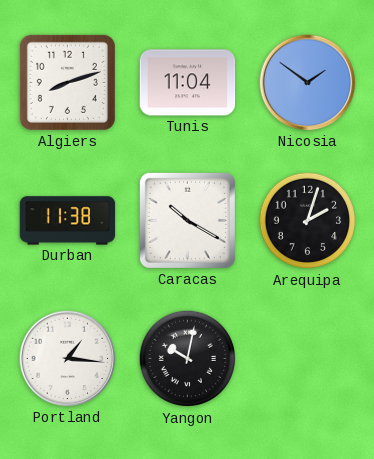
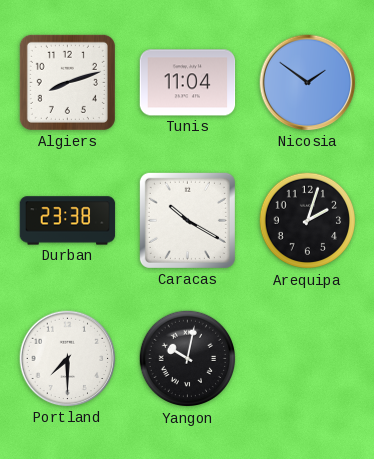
Durban: 11:38 -> 23:38 (68, 221)
Portland: 1:16 -> 7:30 (68, 359)
